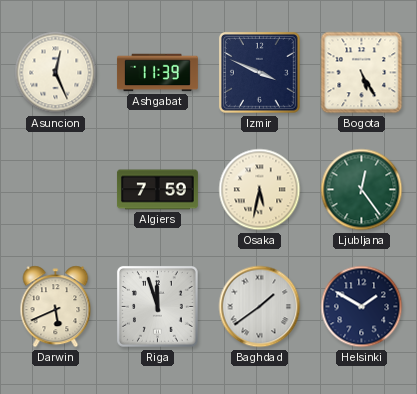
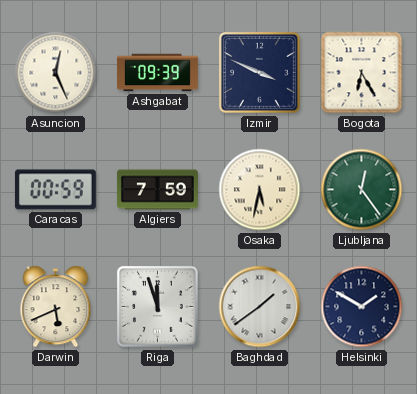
Ashgabat: 11:39 -> 09:39 (157, 73)
Bogota: 5:25 -> 6:25 (362, 73)
Caracas: none -> 00:59 (55, 190)
